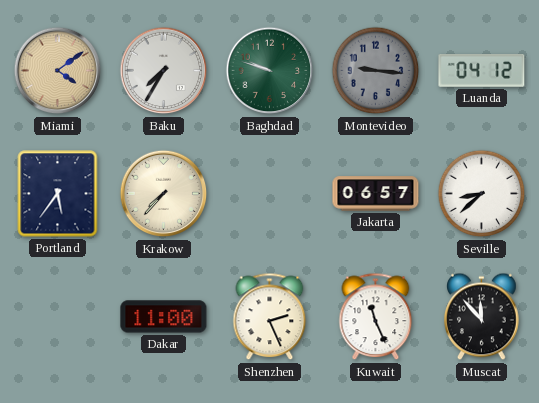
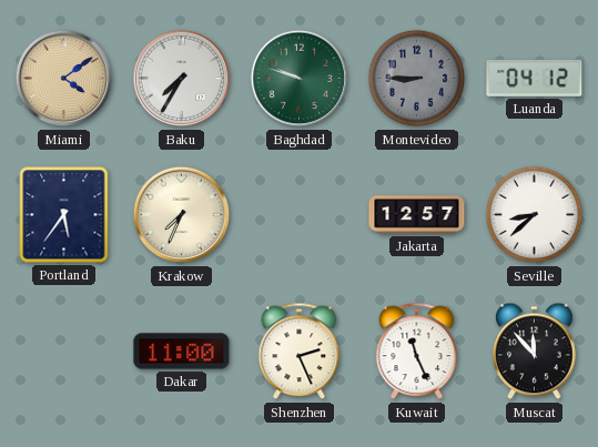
Montevideo: 9:16 -> 8:45 (417, 79)
Krakow: 7:37 -> 7:34 (182, 215)
Jakarta: 06:57 -> 12:57 (417, 215)
